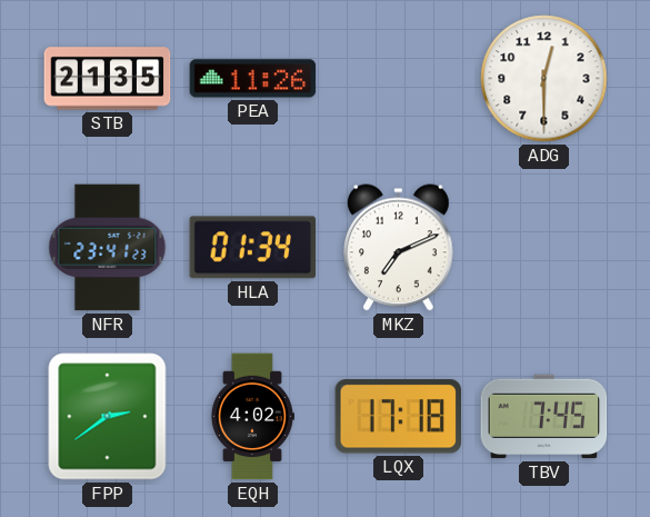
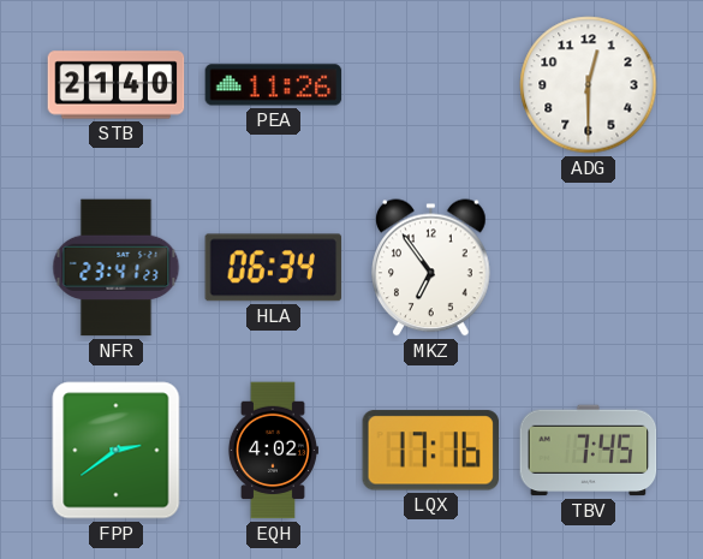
STB: 21:35 -> 21:40 (117, 85)
HLA: 01:34 -> 06:34 (274, 268)
MKZ: 7:11 -> 6:54 (431, 268)
LQX: 17:18 -> 17:16 (431, 451)
